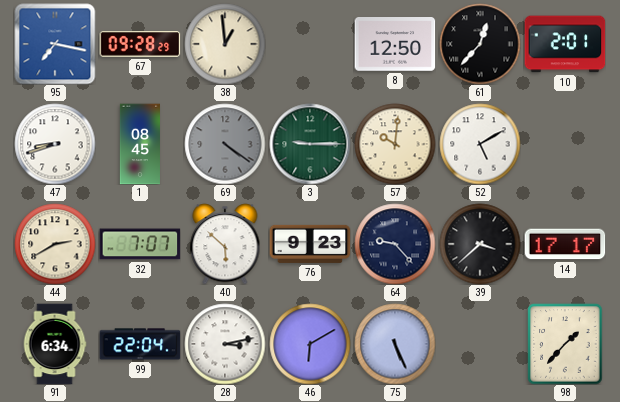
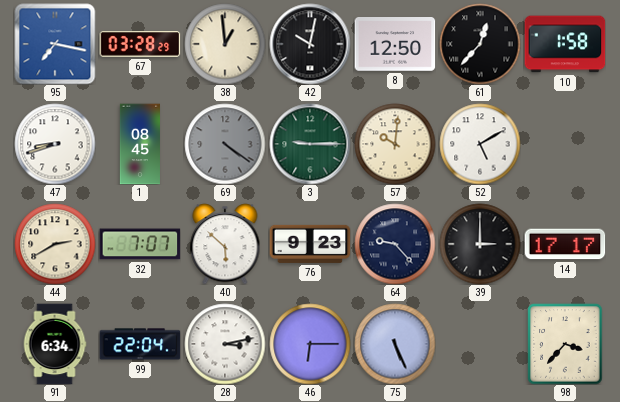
67: 09:28 -> 03:28 (140, 44)
42: none -> 10:02 (310, 44)
10: 2:01 -> 1:58 (565, 44)
39: 3:38 -> 3:00 (480, 244)
46: 6:10 -> 6:15 (310, 344)
98: 1:37 -> 3:37 (565, 344)
